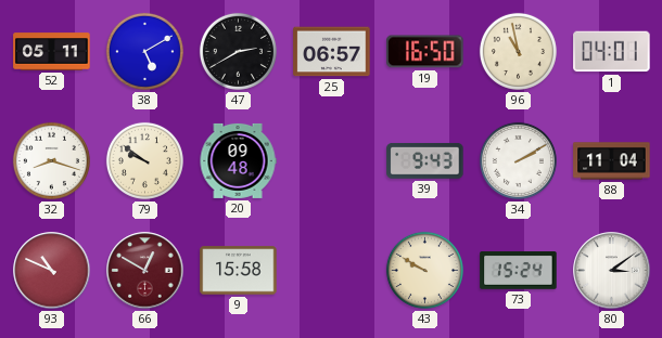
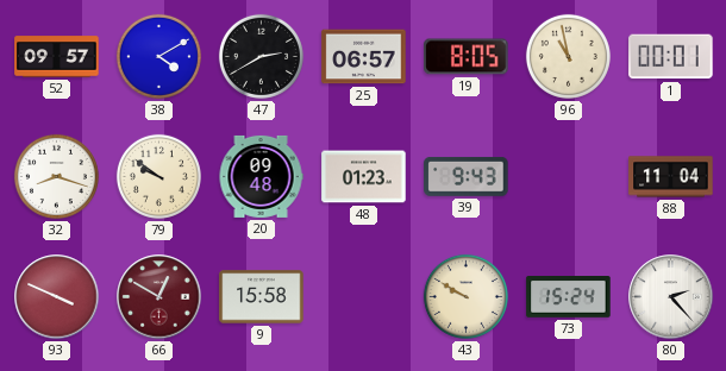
52: 05:11 -> 09:57 (57, 57)
38: 5:10 -> 4:10 (158, 56)
19: 16:50 -> 8:05 (467, 57)
1: 04:01 -> 00:01 (671, 57)
48: none -> 01:23 (364, 177)
34: 2:10 -> none (518, 160)
93: 10:49 -> 3:49 (57, 297)
80: 3:09 -> 2:23 (671, 297)
